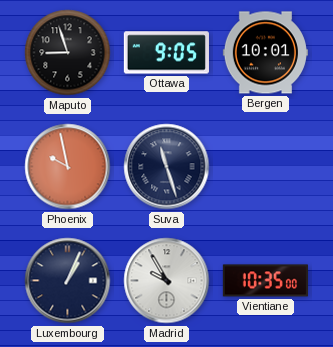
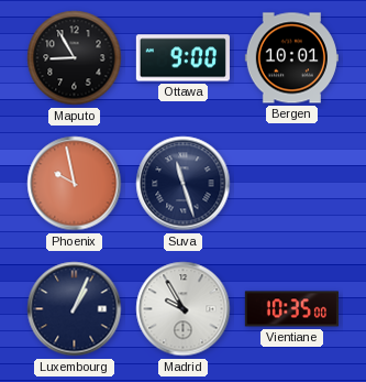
Maputo: 8:57 -> 8:55 (75, 58)
Ottawa: 9:05 -> 9:00 (182, 58)
